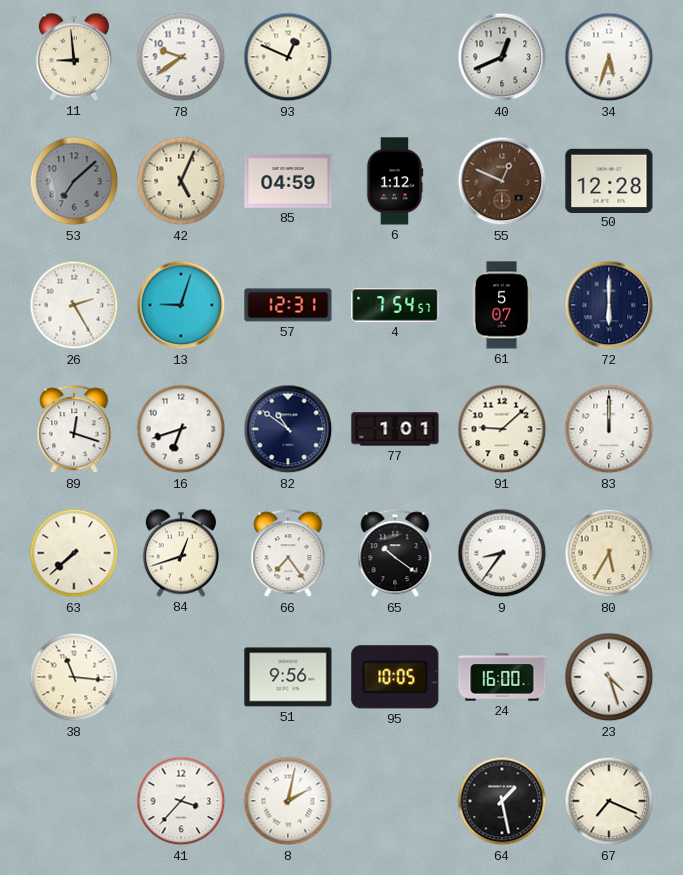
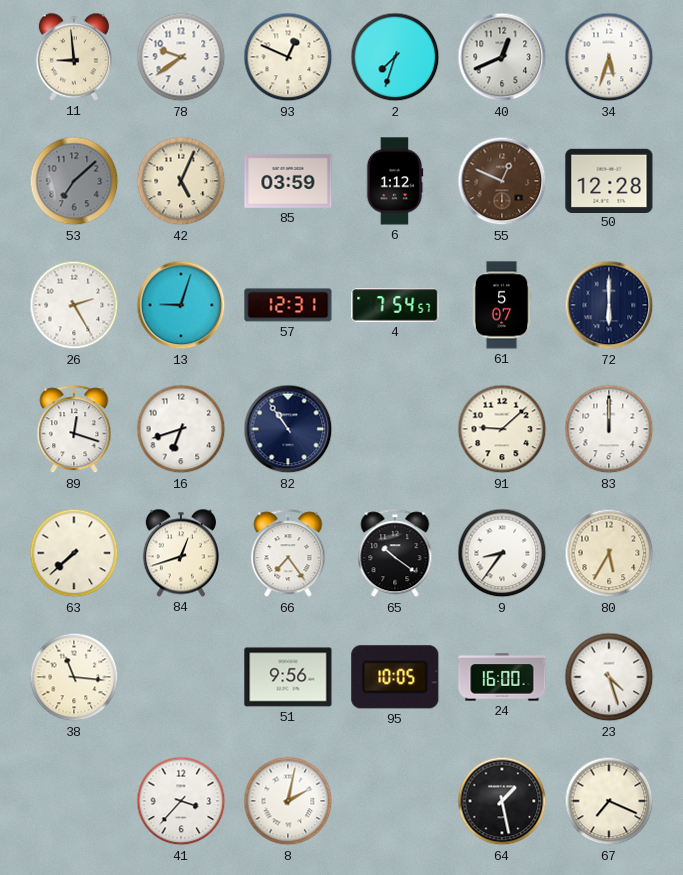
2: none -> 7:33 (395, 57)
85: 04:59 -> 03:59 (288, 181)
82: 10:51 -> 10:54 (288, 429)
77: 1:01 -> none (395, 429)
